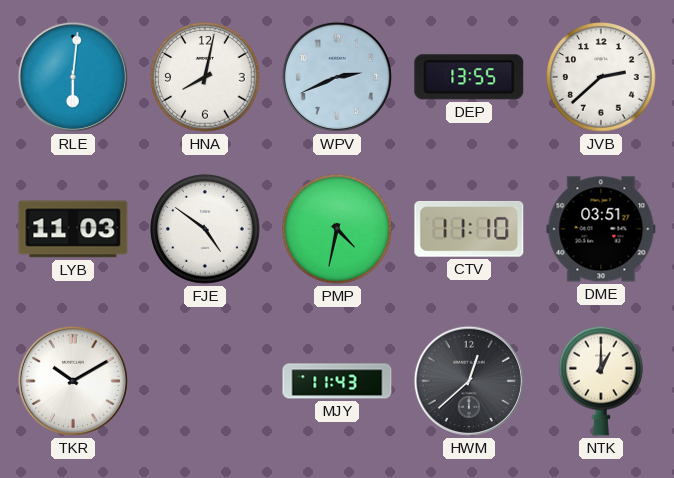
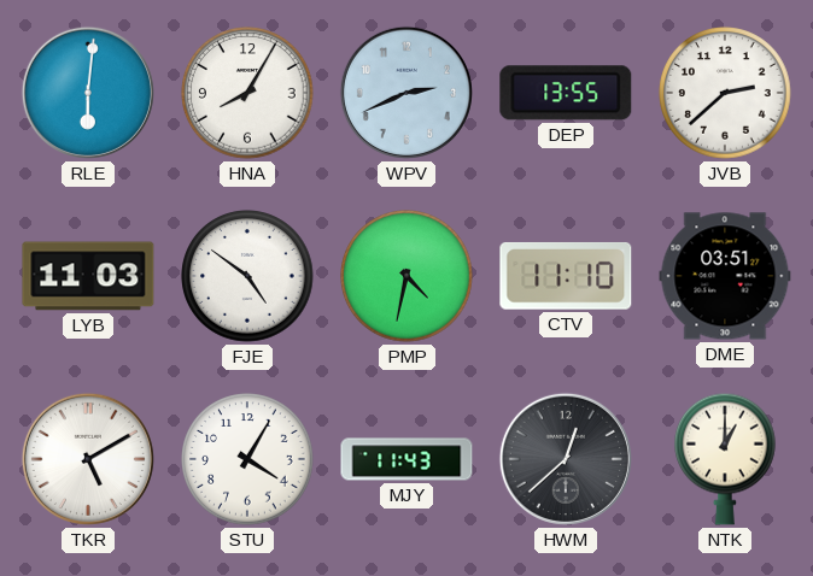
HNA: 8:02 -> 8:05 (247, 93)
TKR: 10:10 -> 5:10 (88, 459)
STU: none -> 4:05 (247, 459)
